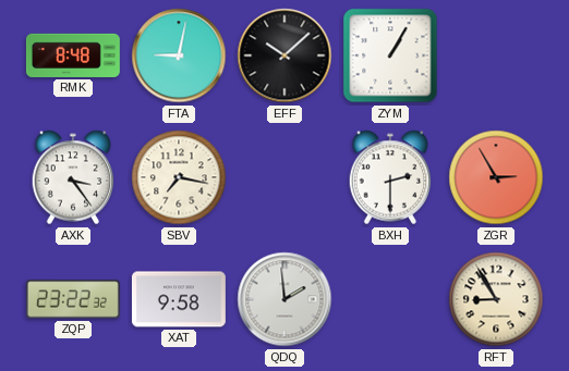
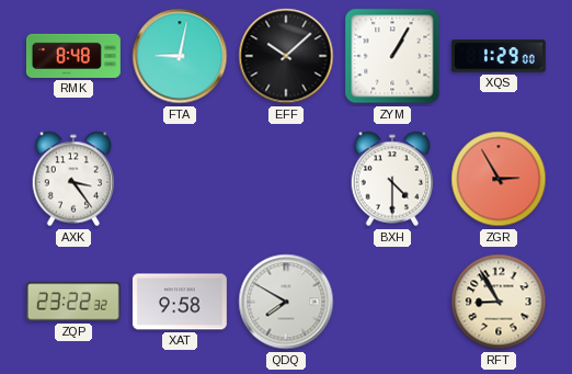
XQS: none -> 1:29 (499, 56)
SBV: 7:17 -> none (179, 177)
BXH: 2:30 -> 4:30 (392, 179)
QDQ: 1:59 -> 7:50 (286, 302)
